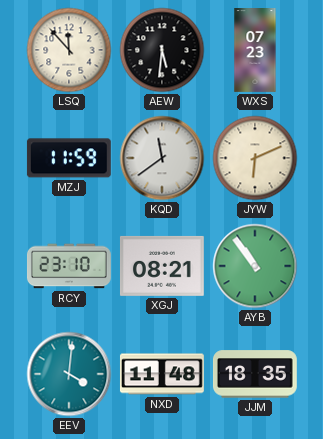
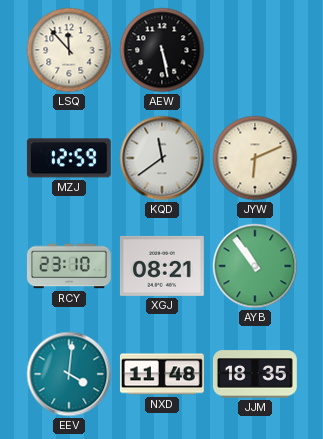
AEW: 5:31 -> 5:28 (162, 50)
WXS: 07:23 -> none (255, 51)
MZJ: 11:59 -> 12:59 (69, 158)
